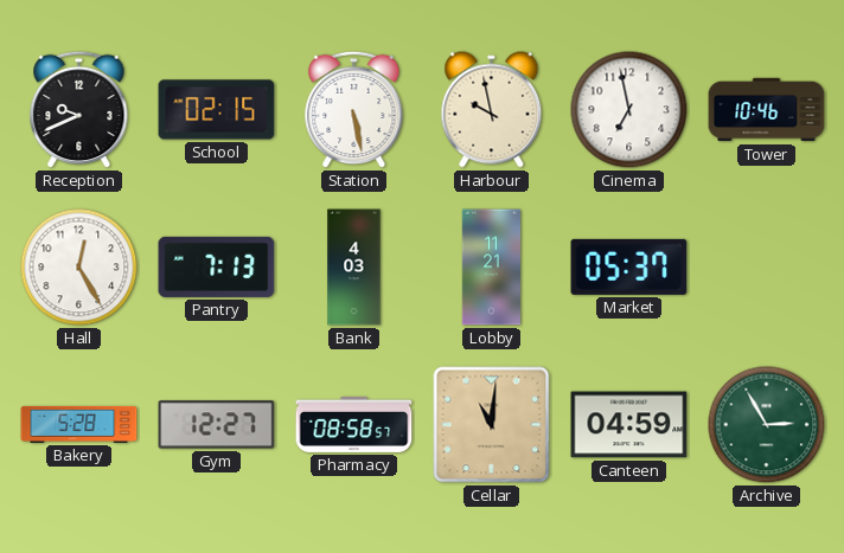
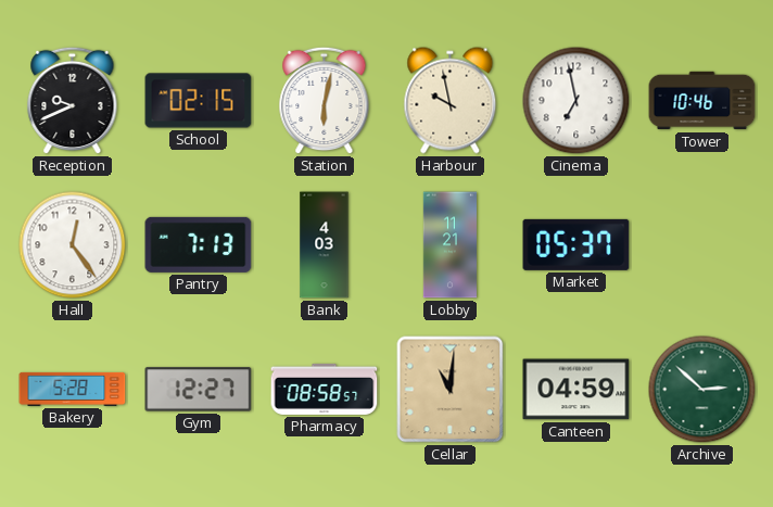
Station: 5:28 -> 6:02 (325, 101)
Hall: 12:25 -> 12:24 (73, 245)
Archive: 2:55 -> 2:52 (702, 390)
